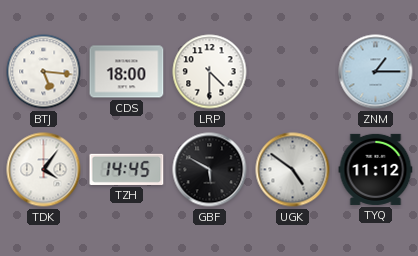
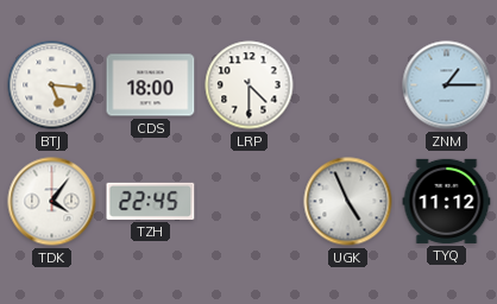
TZH: 14:45 -> 22:45 (151, 201)
GBF: 5:50 -> none (210, 170)
UGK: 4:51 -> 4:56 (348, 202)
